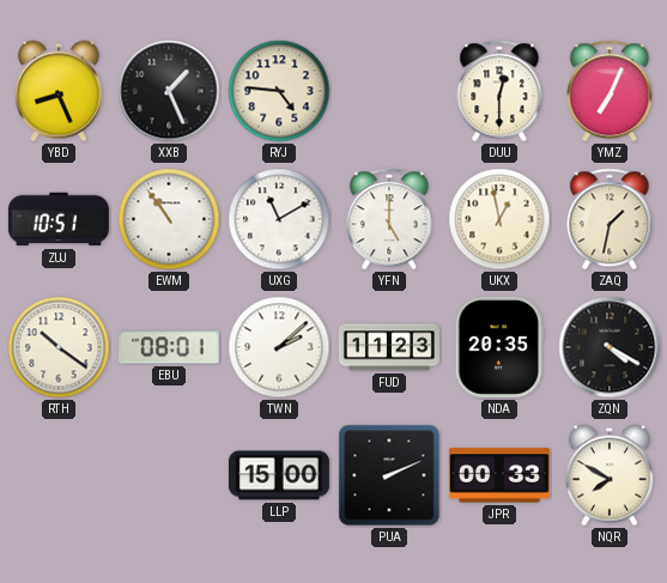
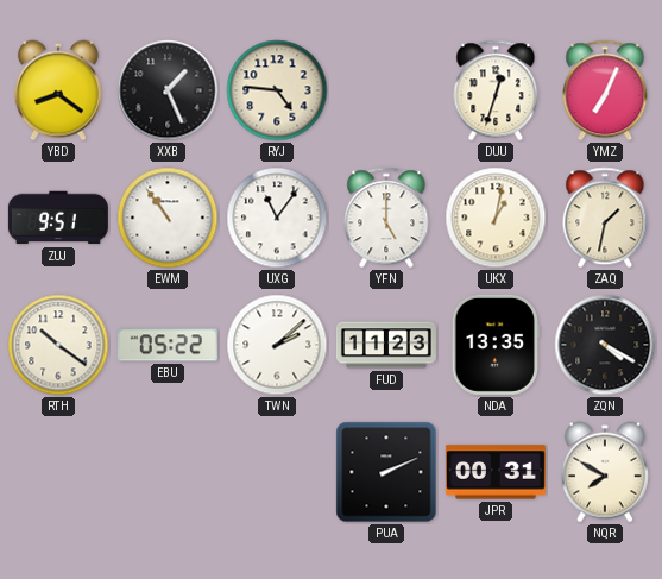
YBD: 8:26 -> 8:21 (58, 90)
DUU: 12:30 -> 12:33 (496, 90)
ZUJ: 10:51 -> 9:51 (58, 218)
UXG: 11:10 -> 11:06 (277, 218)
UKX: 12:58 -> 1:02 (496, 218)
EBU: 08:01 -> 05:22 (168, 345)
NDA: 20:35 -> 13:35 (496, 345)
LLP: 15:00 -> none (279, 475)
JPR: 00:33 -> 00:31 (496, 472)
